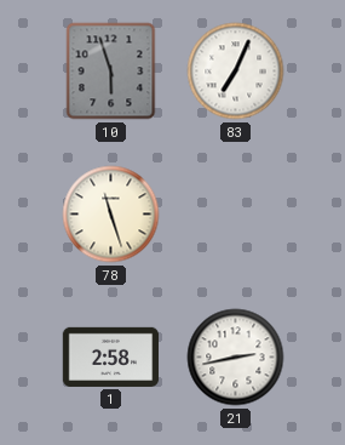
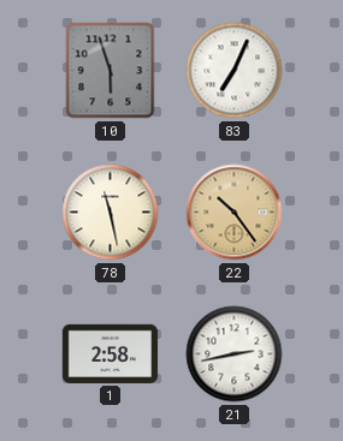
78: 11:27 -> 11:28 (111, 213)
22: none -> 10:24 (235, 213)
